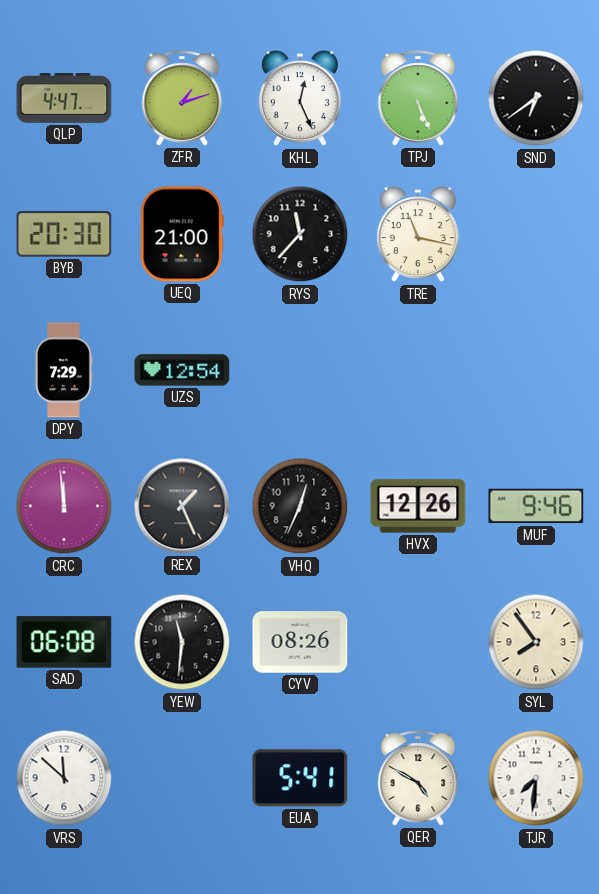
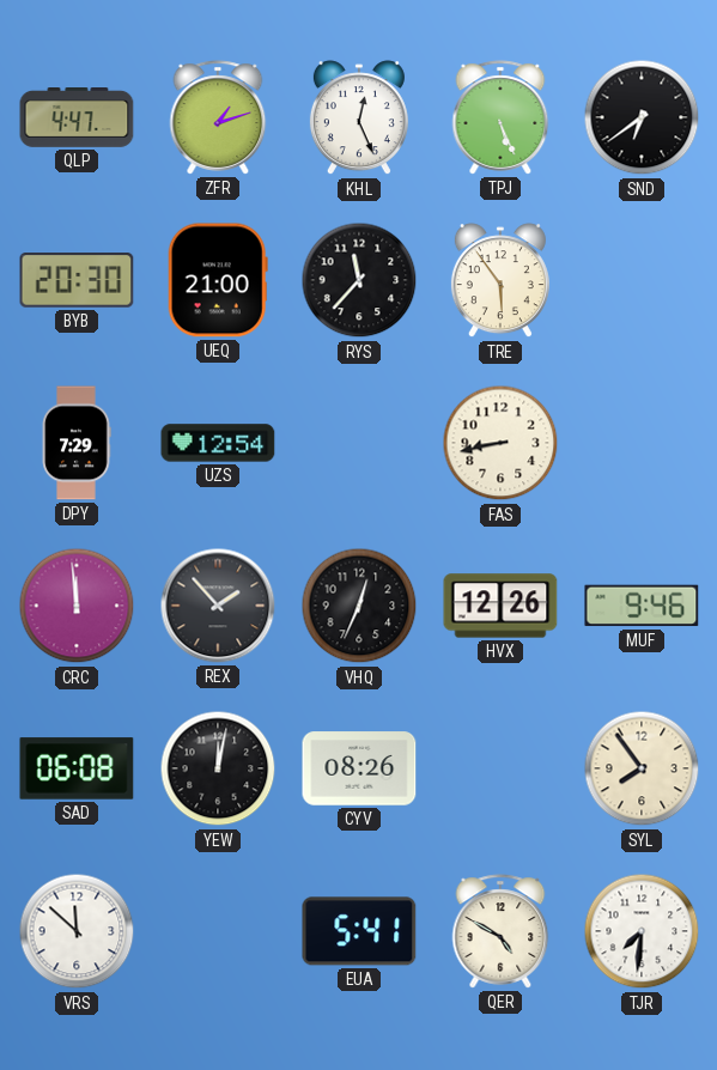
TRE: 11:17 -> 5:54 (500, 281)
FAS: none -> 8:43 (500, 443)
REX: 1:26 -> 1:53 (218, 606)
YEW: 11:31 -> 12:02 (218, 768)
